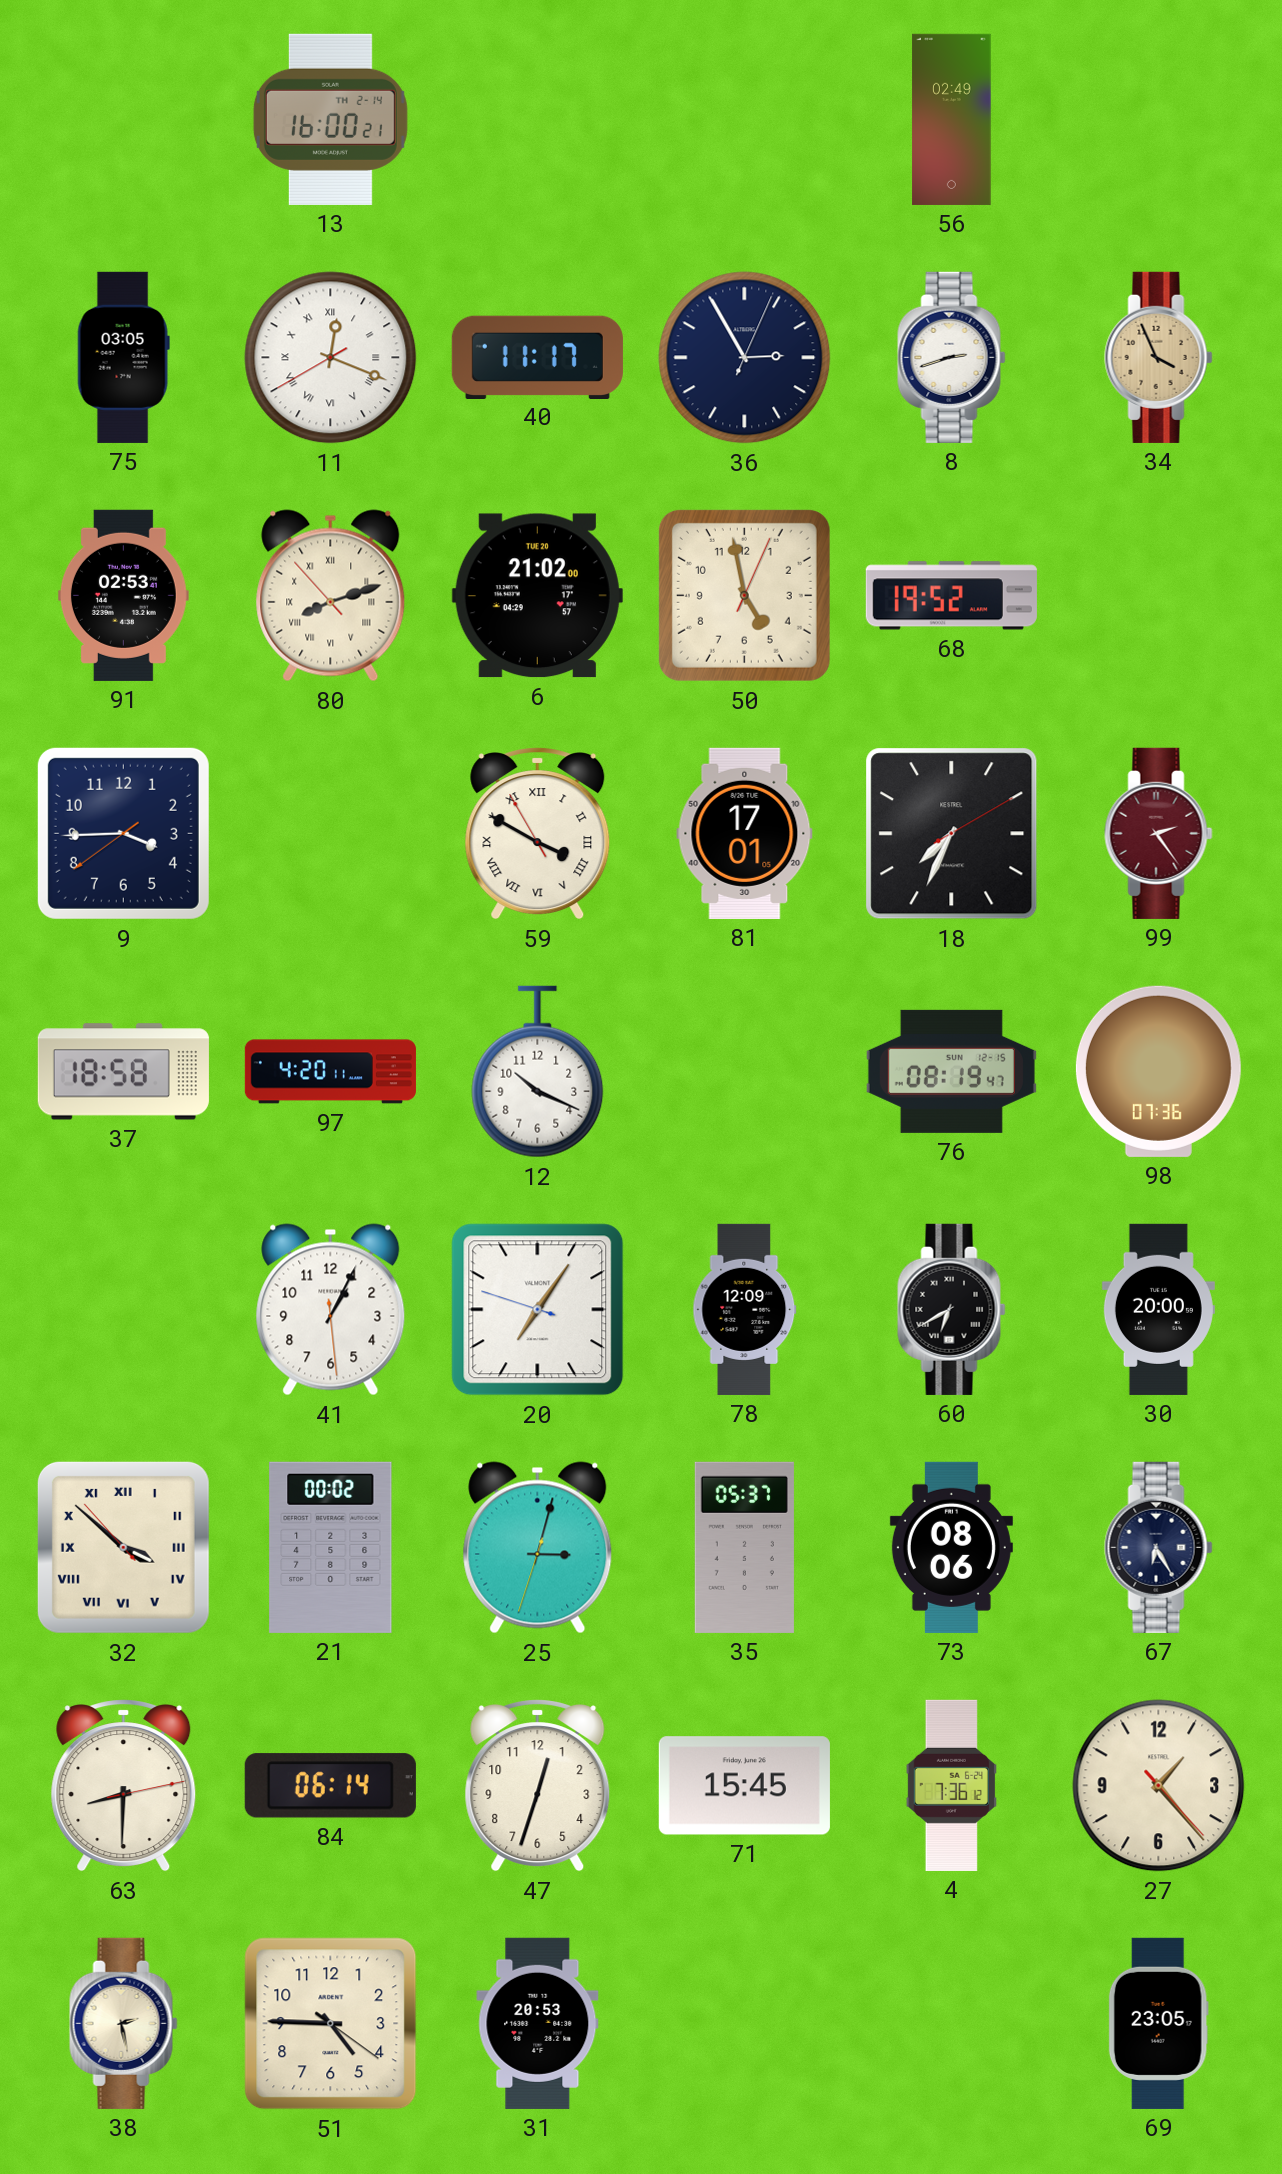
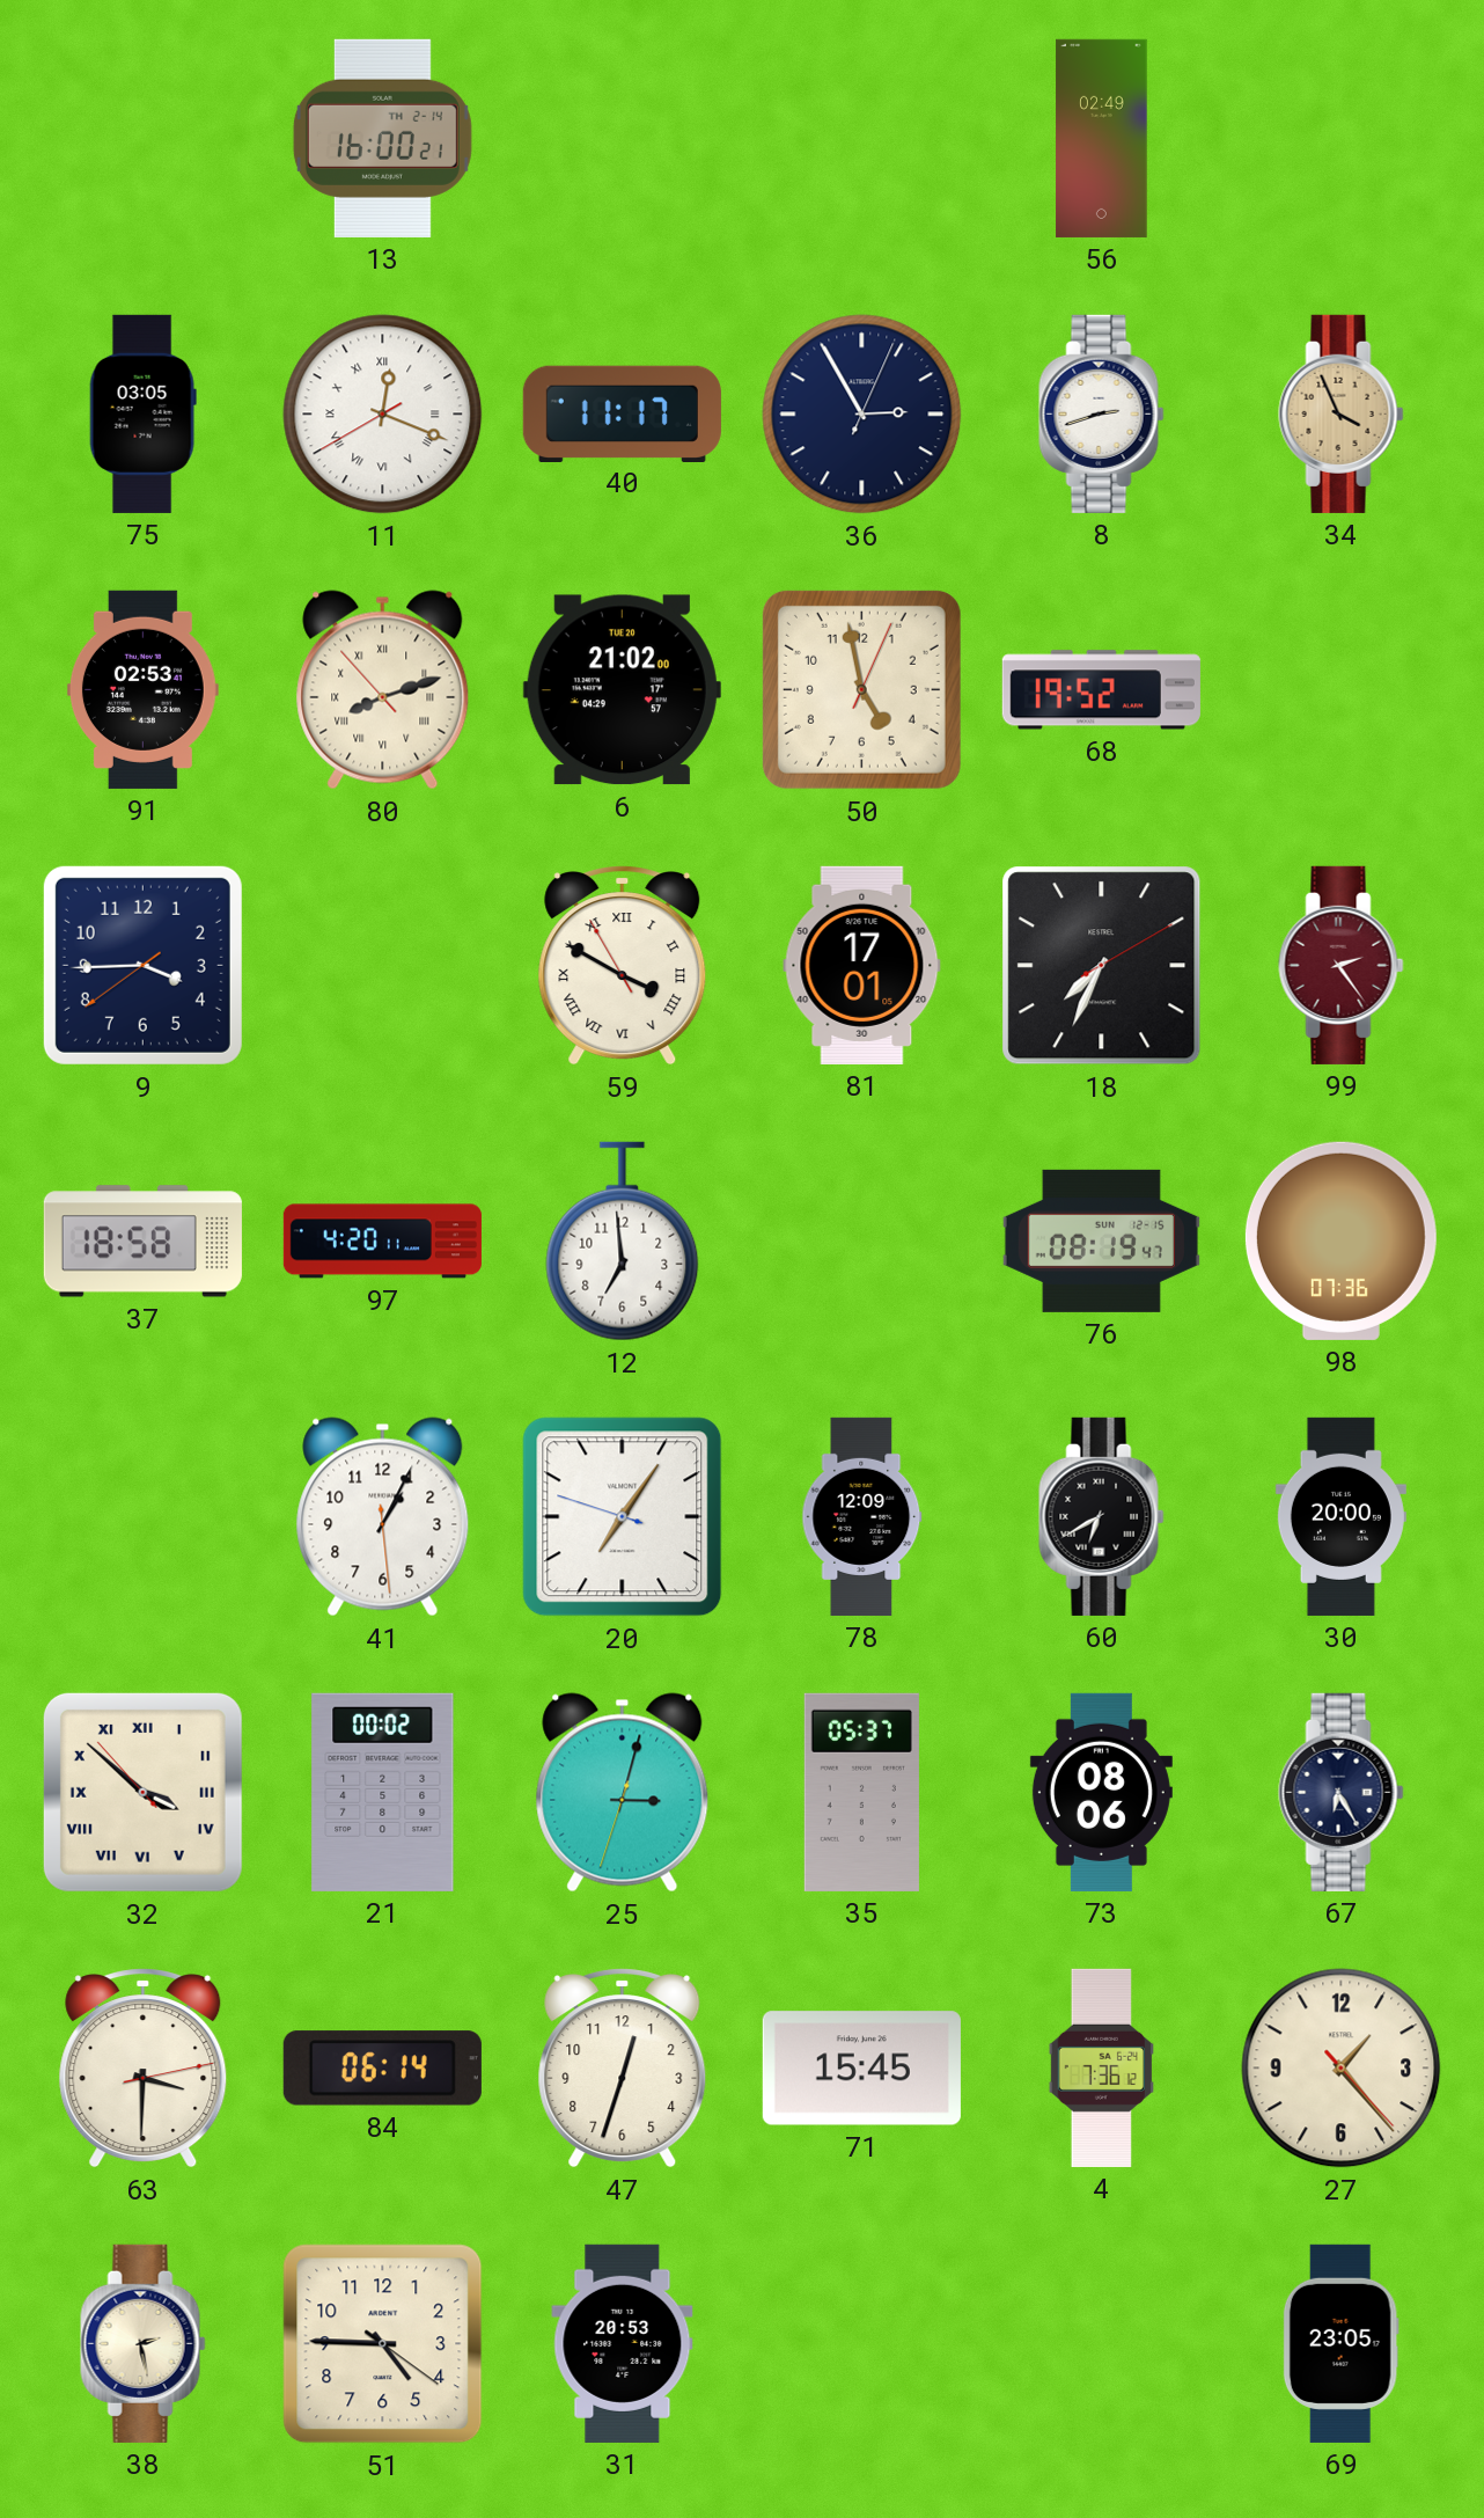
12: 10:19 -> 6:59 (623, 1242)
63: 8:30 -> 3:30 (144, 2069)
